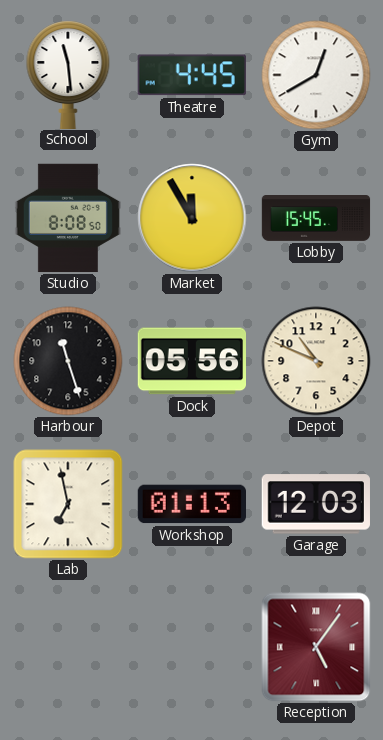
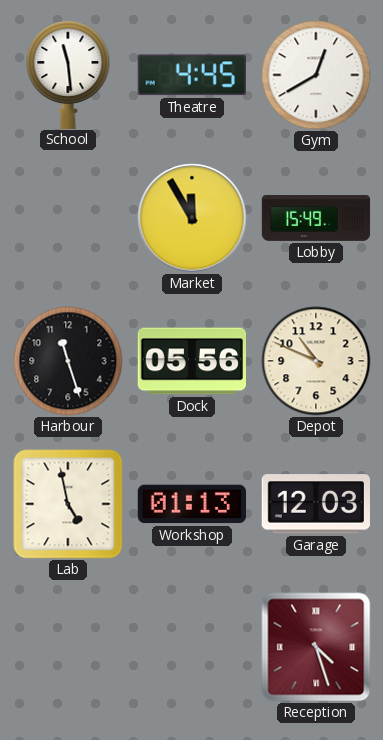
Studio: 8:08 -> none (68, 218)
Lobby: 15:45 -> 15:49 (316, 219)
Lab: 6:58 -> 4:58 (68, 504)
Reception: 5:06 -> 4:27 (316, 647)
